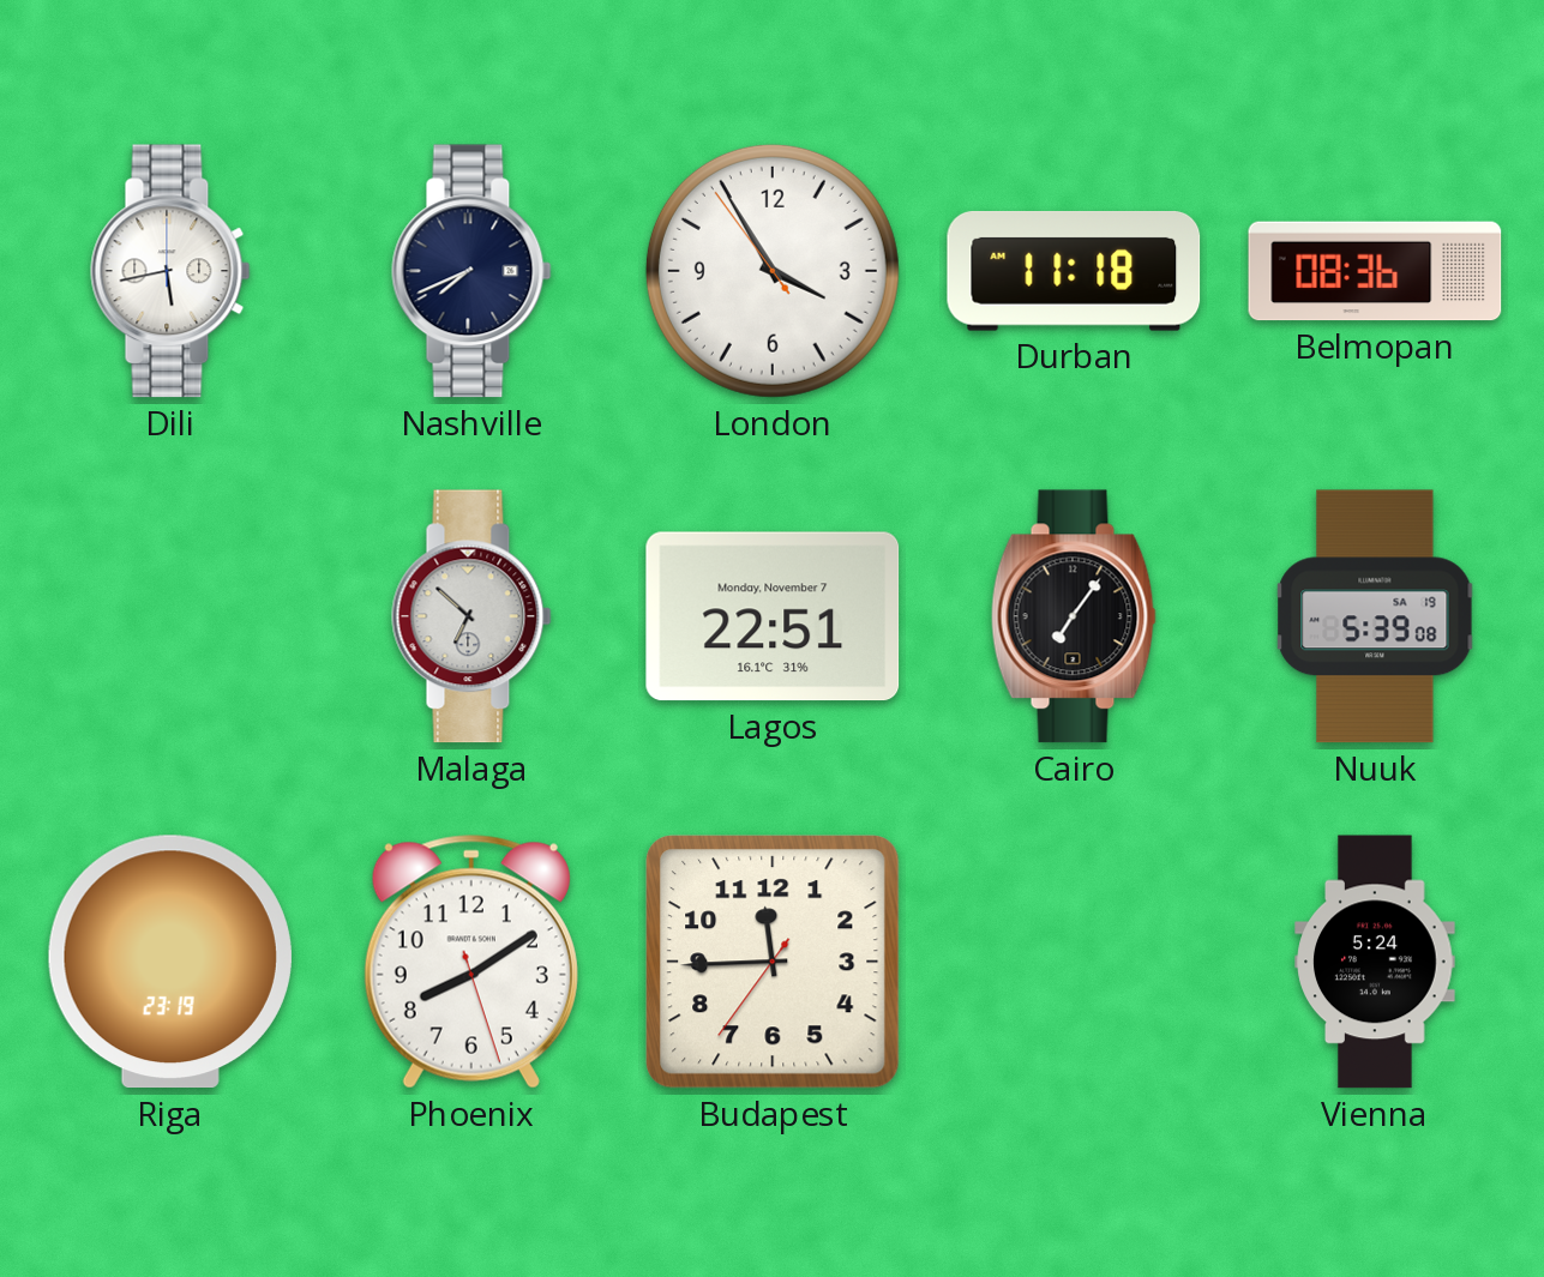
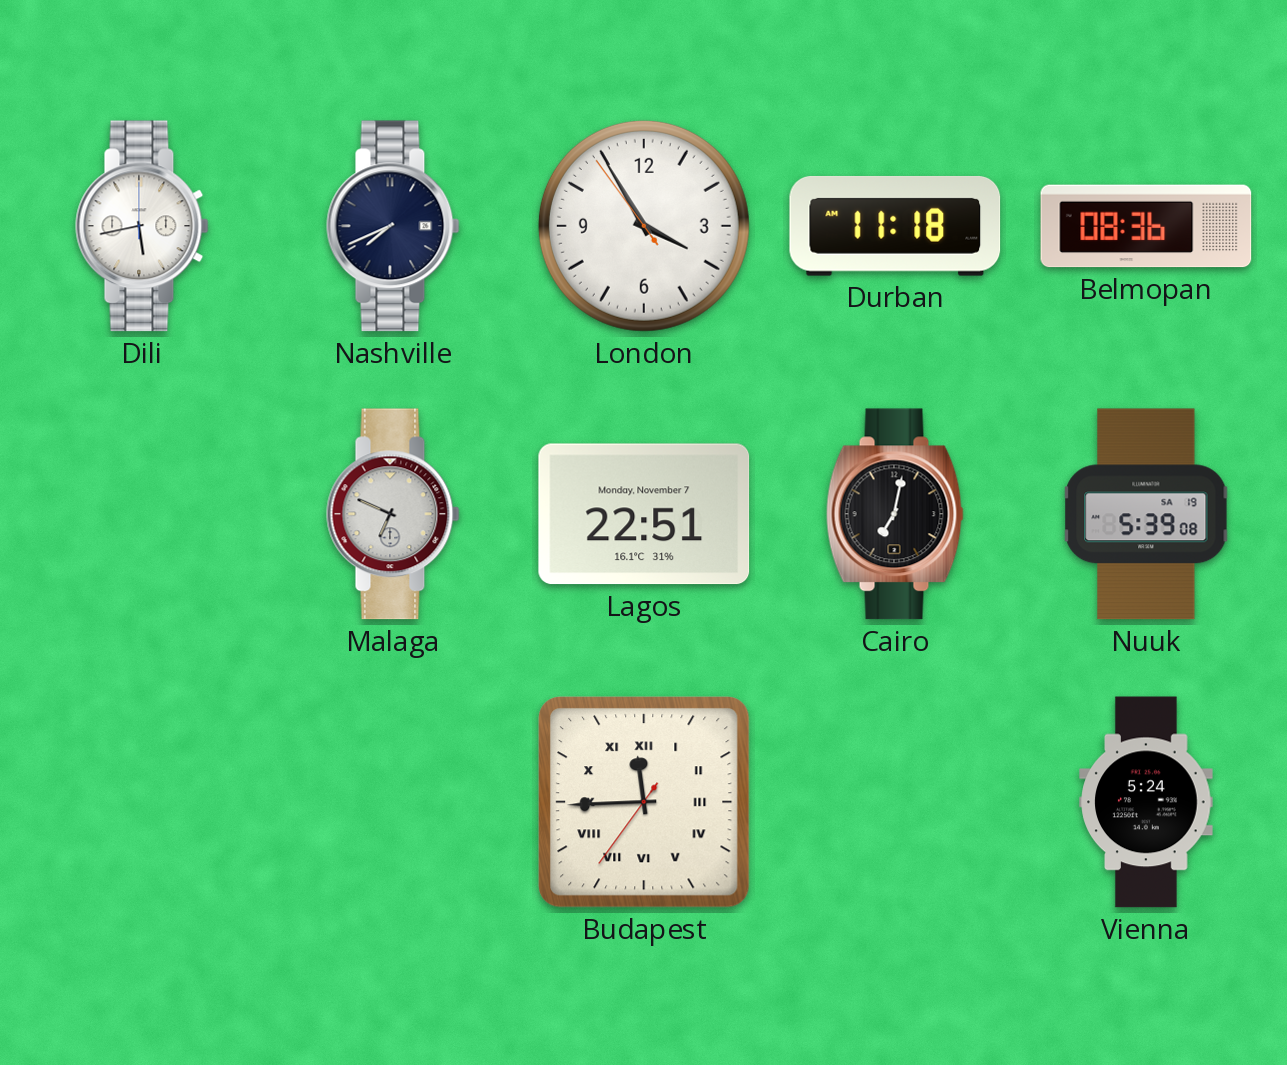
Malaga: 6:52 -> 6:49 (393, 514)
Cairo: 7:06 -> 7:02 (895, 514)
Riga: 23:19 -> none (170, 962)
Phoenix: 8:09 -> none (471, 962)
Budapest numerals: Arabic -> Roman (644, 802)
